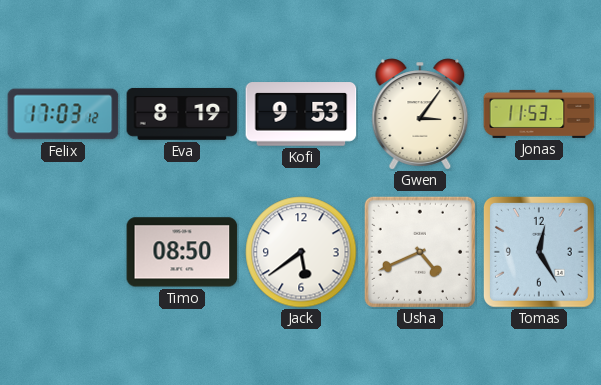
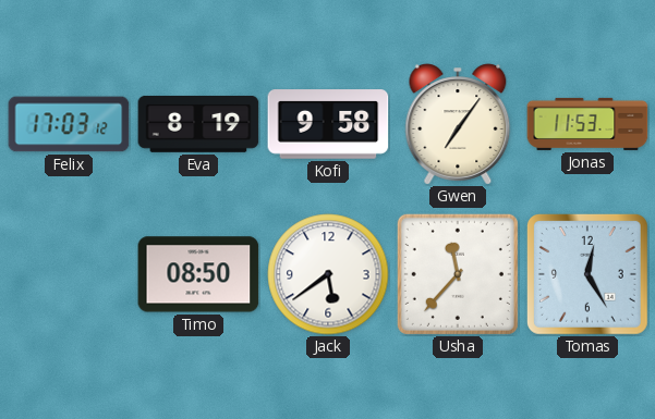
Kofi: 9:53 -> 9:58 (328, 124)
Gwen: 3:06 -> 7:06 (458, 124)
Usha: 4:41 -> 11:37 (458, 274)
